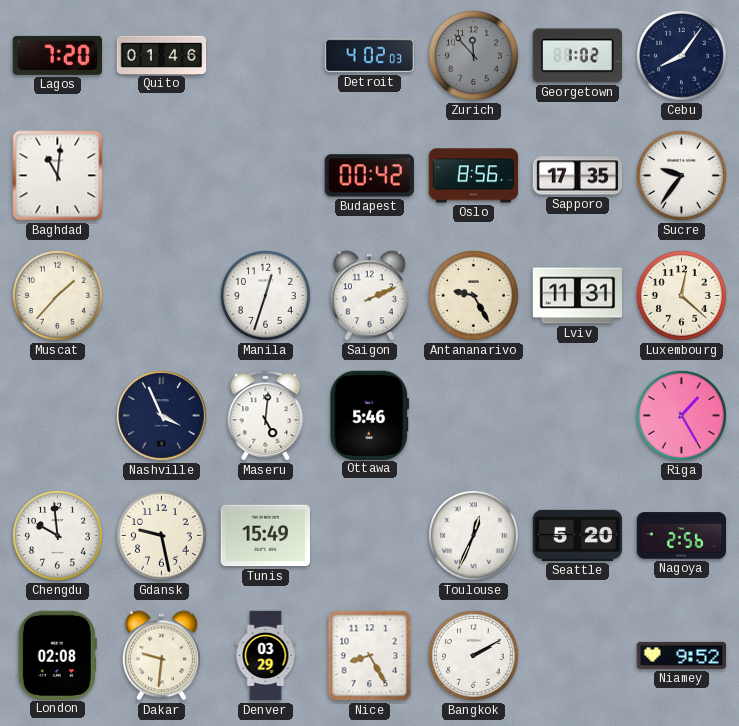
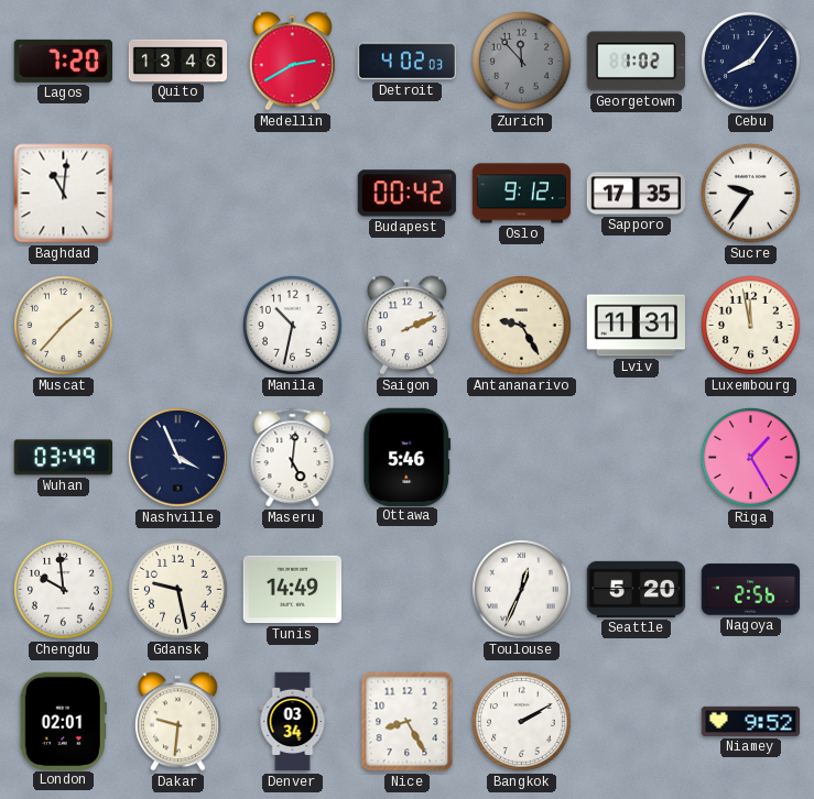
Quito: 01:46 -> 13:46 (178, 61)
Medellin: none -> 2:40 (292, 62)
Oslo: 8:56 -> 9:12 (522, 194)
Manila: 12:33 -> 10:32 (293, 326)
Luxembourg: 12:22 -> 11:58 (751, 326)
Wuhan: none -> 03:49 (63, 458)
Tunis: 15:49 -> 14:49 (292, 590)
London: 02:08 -> 02:01 (63, 721)
Denver: 03:29 -> 03:34 (293, 722)
